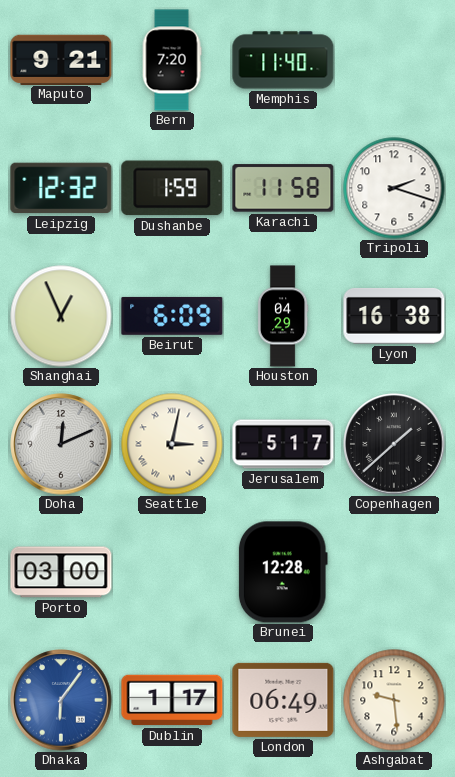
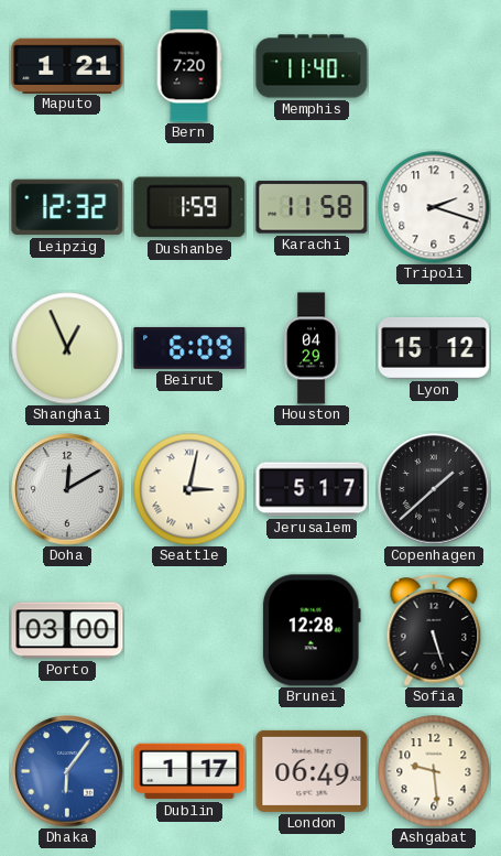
Maputo: 9:21 -> 1:21 (67, 65)
Lyon: 16:38 -> 15:12 (434, 348)
Doha: 12:11 -> 12:10 (67, 489)
Sofia: none -> 5:27 (434, 631)
